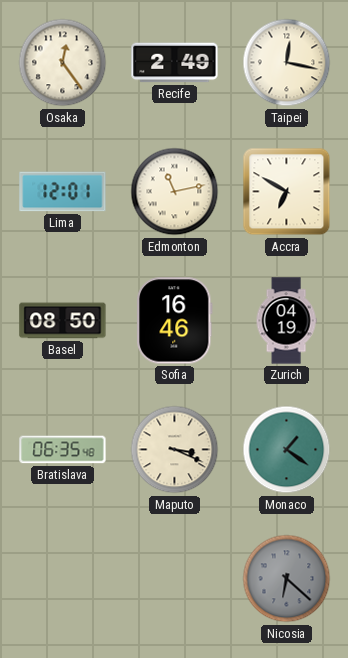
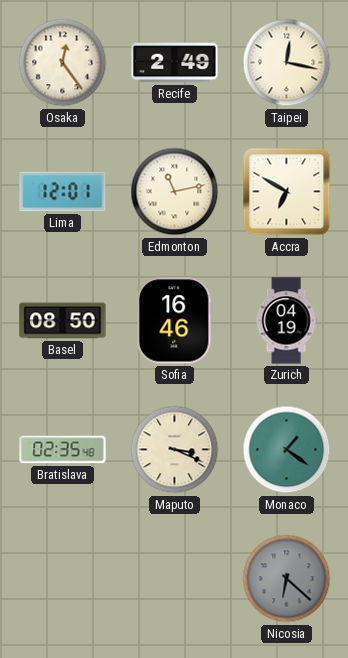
Bratislava: 06:35 -> 02:35 (63, 450)
